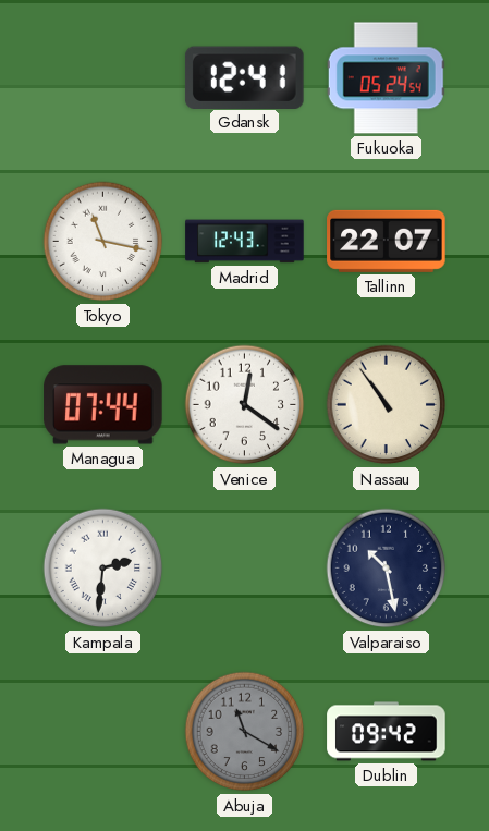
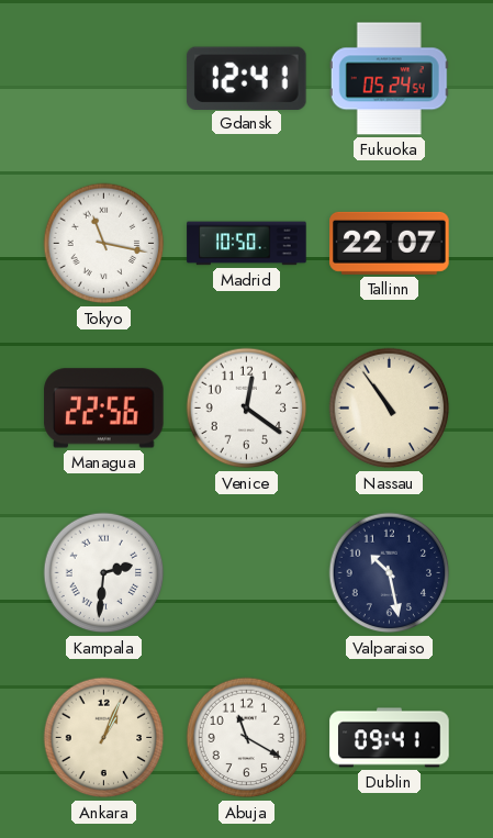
Madrid: 12:43 -> 10:50 (247, 244)
Managua: 07:44 -> 22:56 (104, 409)
Ankara: none -> 1:04 (104, 738)
Abuja dial: grey -> white (247, 738)
Dublin: 09:42 -> 09:41 (390, 738)
